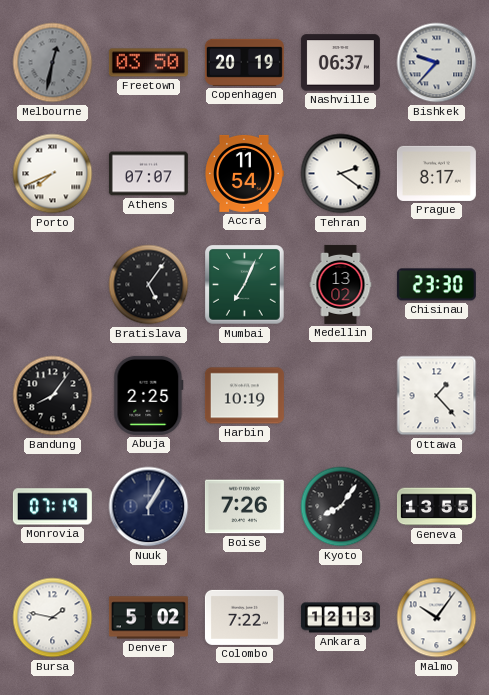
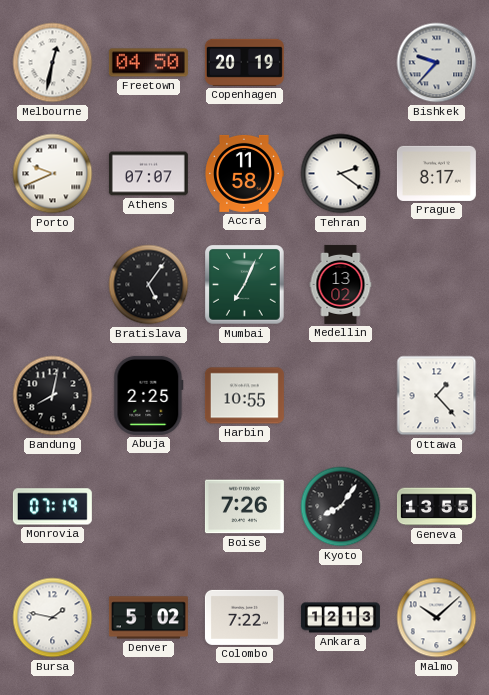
Melbourne dial: grey -> white (53, 63)
Freetown: 03:50 -> 04:50 (148, 63)
Nashville: 06:37 -> none (340, 63)
Porto: 7:41 -> 9:41 (53, 174)
Accra: 11:54 -> 11:58 (245, 173)
Chisinau: 23:30 -> none (436, 285)
Bandung: 8:06 -> 8:02 (53, 396)
Harbin: 10:19 -> 10:55 (244, 396)
Nuuk: 1:05 -> none (149, 507)
Malmo: 10:06 -> 10:08 (437, 618)
